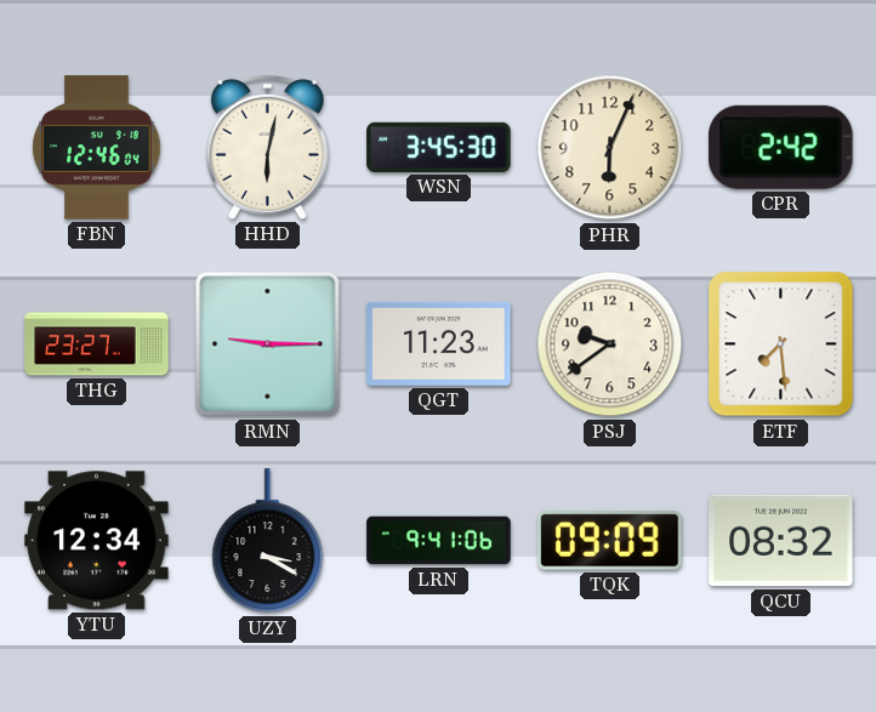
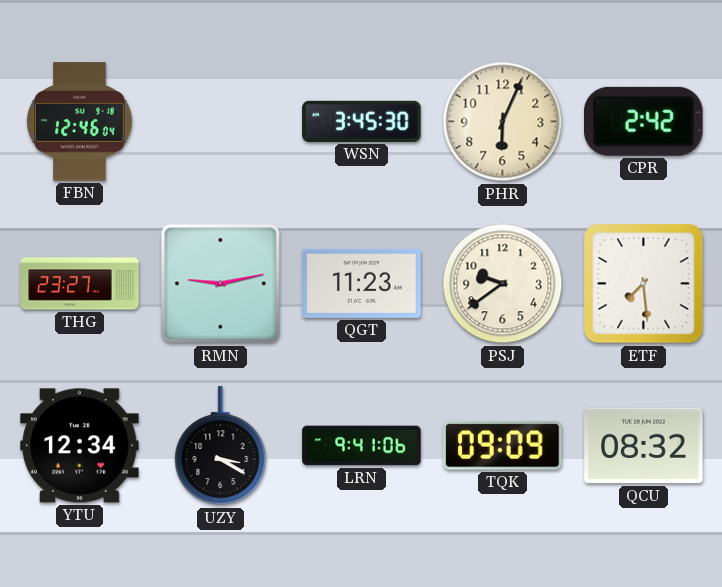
HHD: 6:02 -> none (267, 147)
RMN: 9:15 -> 9:13 (221, 284)
